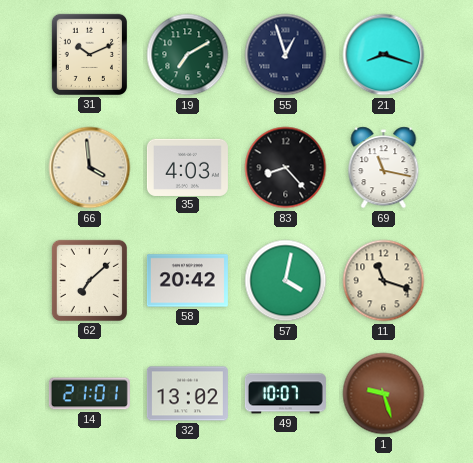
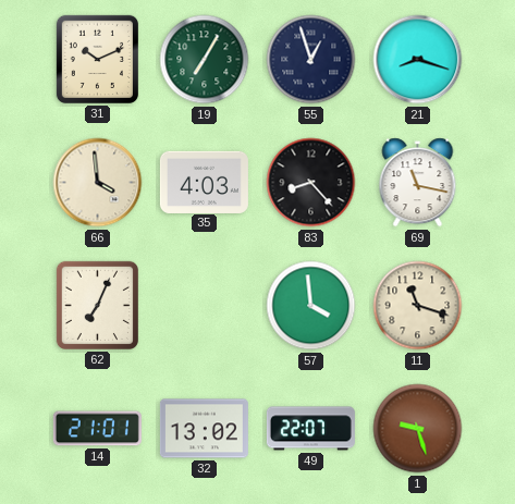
19: 7:10 -> 7:05 (205, 60)
62: 7:08 -> 7:04 (97, 305)
58: 20:42 -> none (187, 281)
57: 4:02 -> 3:59 (311, 306)
49: 10:07 -> 22:07 (310, 429)
